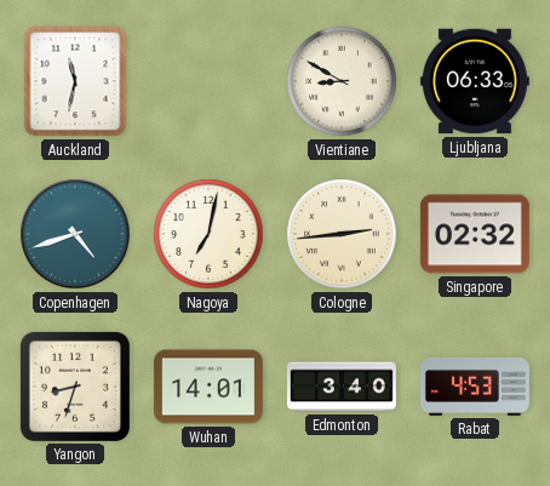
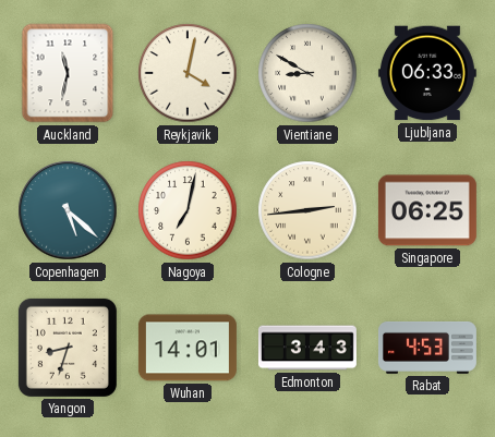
Reykjavik: none -> 4:02 (188, 73)
Copenhagen: 4:42 -> 5:22 (68, 210)
Singapore: 02:32 -> 06:25 (427, 210)
Edmonton: 3:40 -> 3:43 (307, 348)
